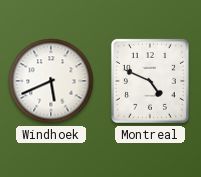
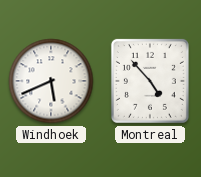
Montreal: 4:49 -> 4:53 (150, 81)
